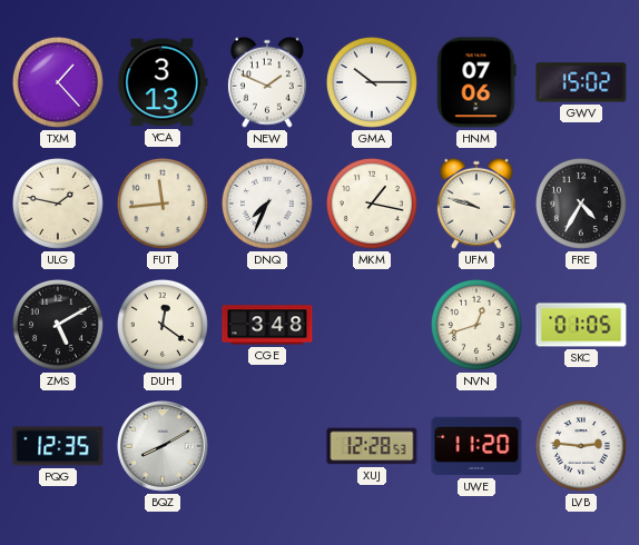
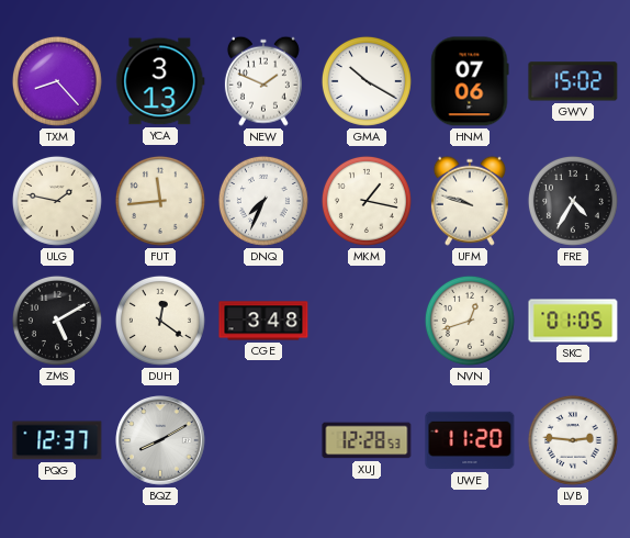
TXM: 1:23 -> 8:23 (57, 81)
GMA: 10:15 -> 10:20 (367, 81)
PQG: 12:35 -> 12:37 (57, 440)
